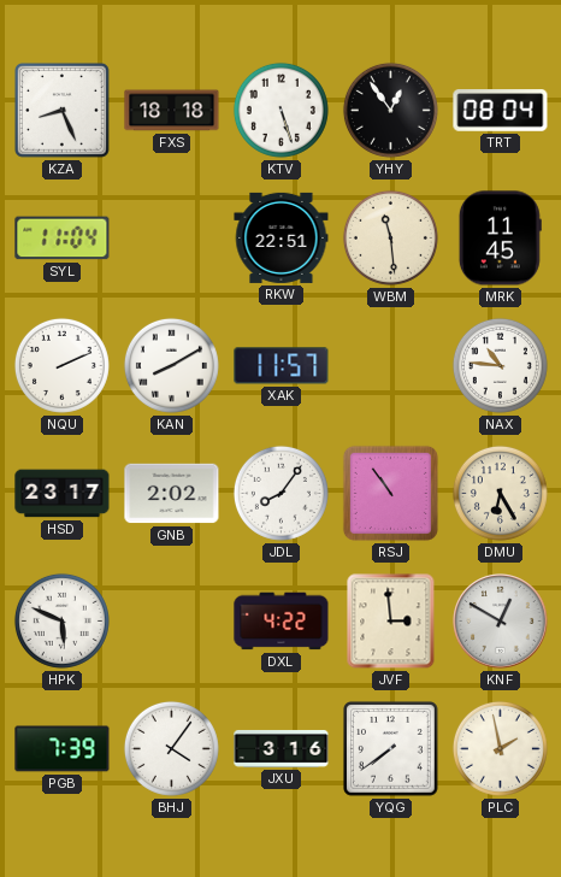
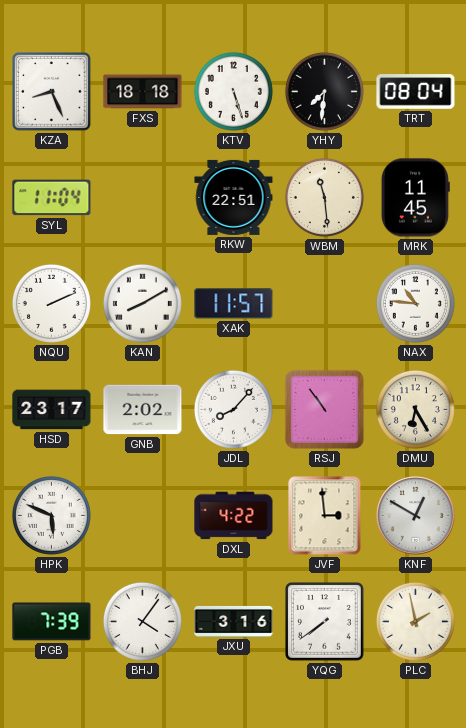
YHY: 12:54 -> 7:31 (324, 91)
JDL: 8:06 -> 8:07 (233, 409)
